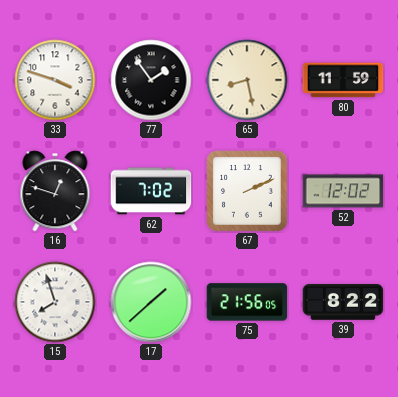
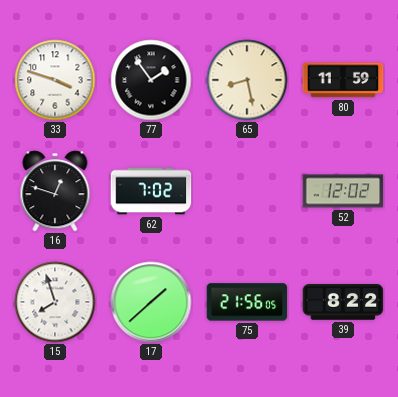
67: 2:11 -> none (247, 191)
